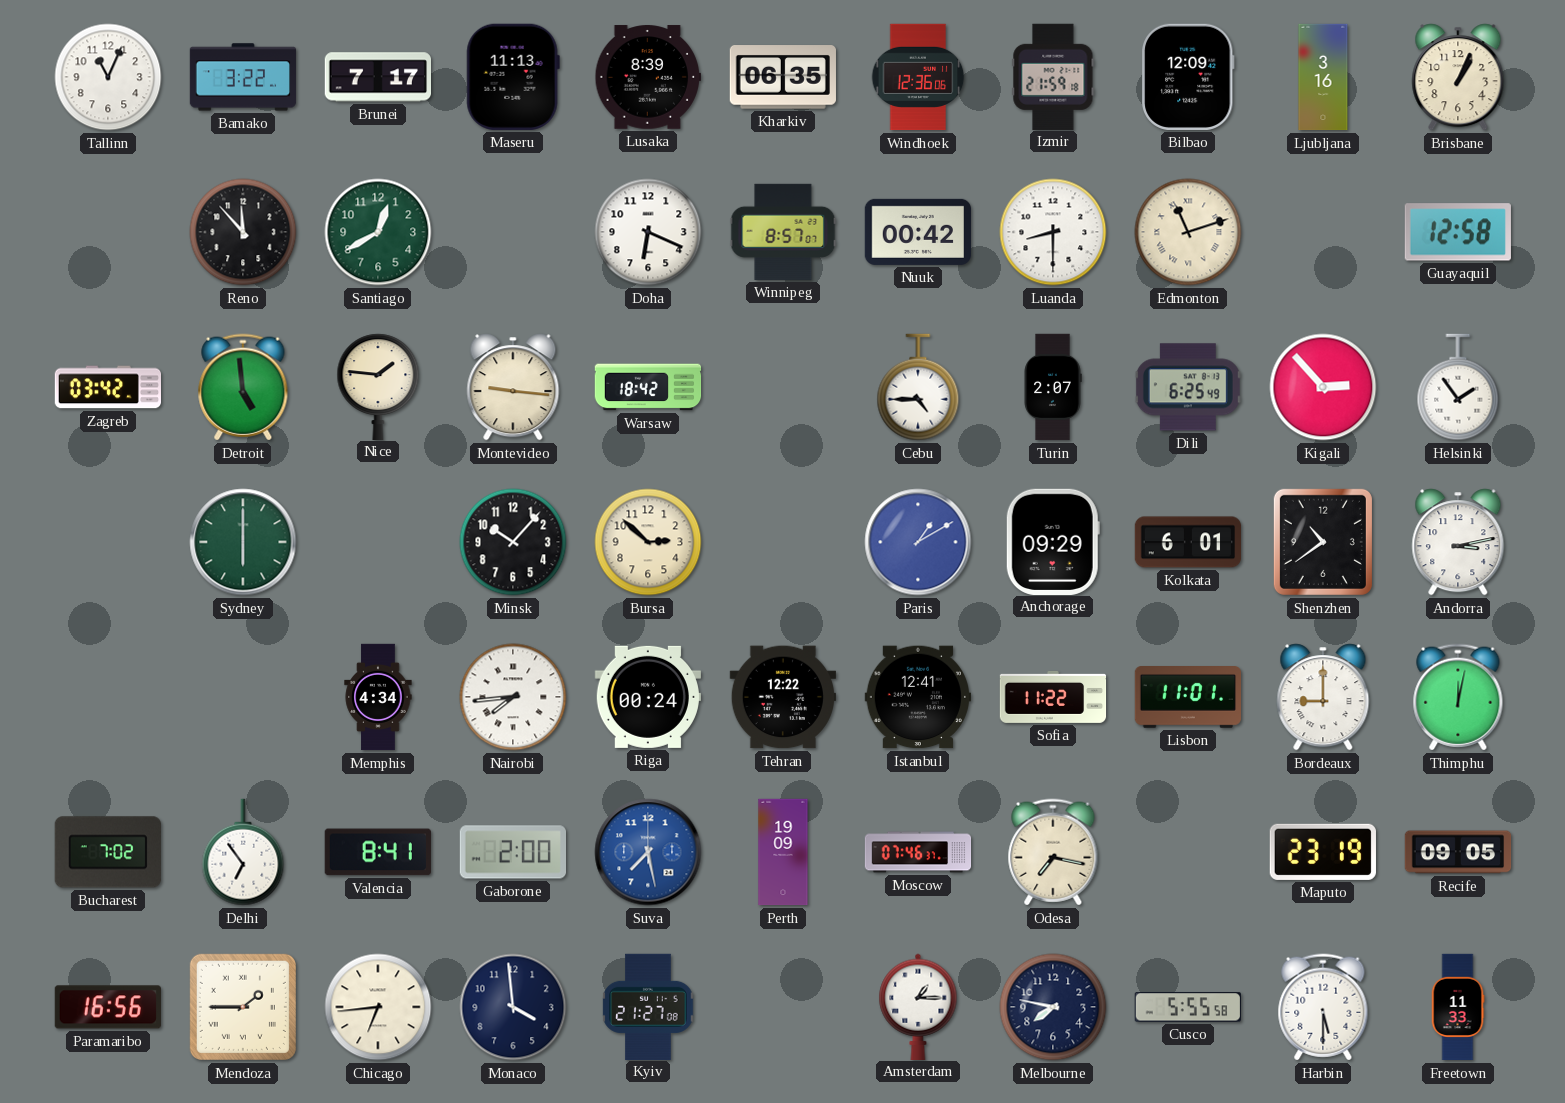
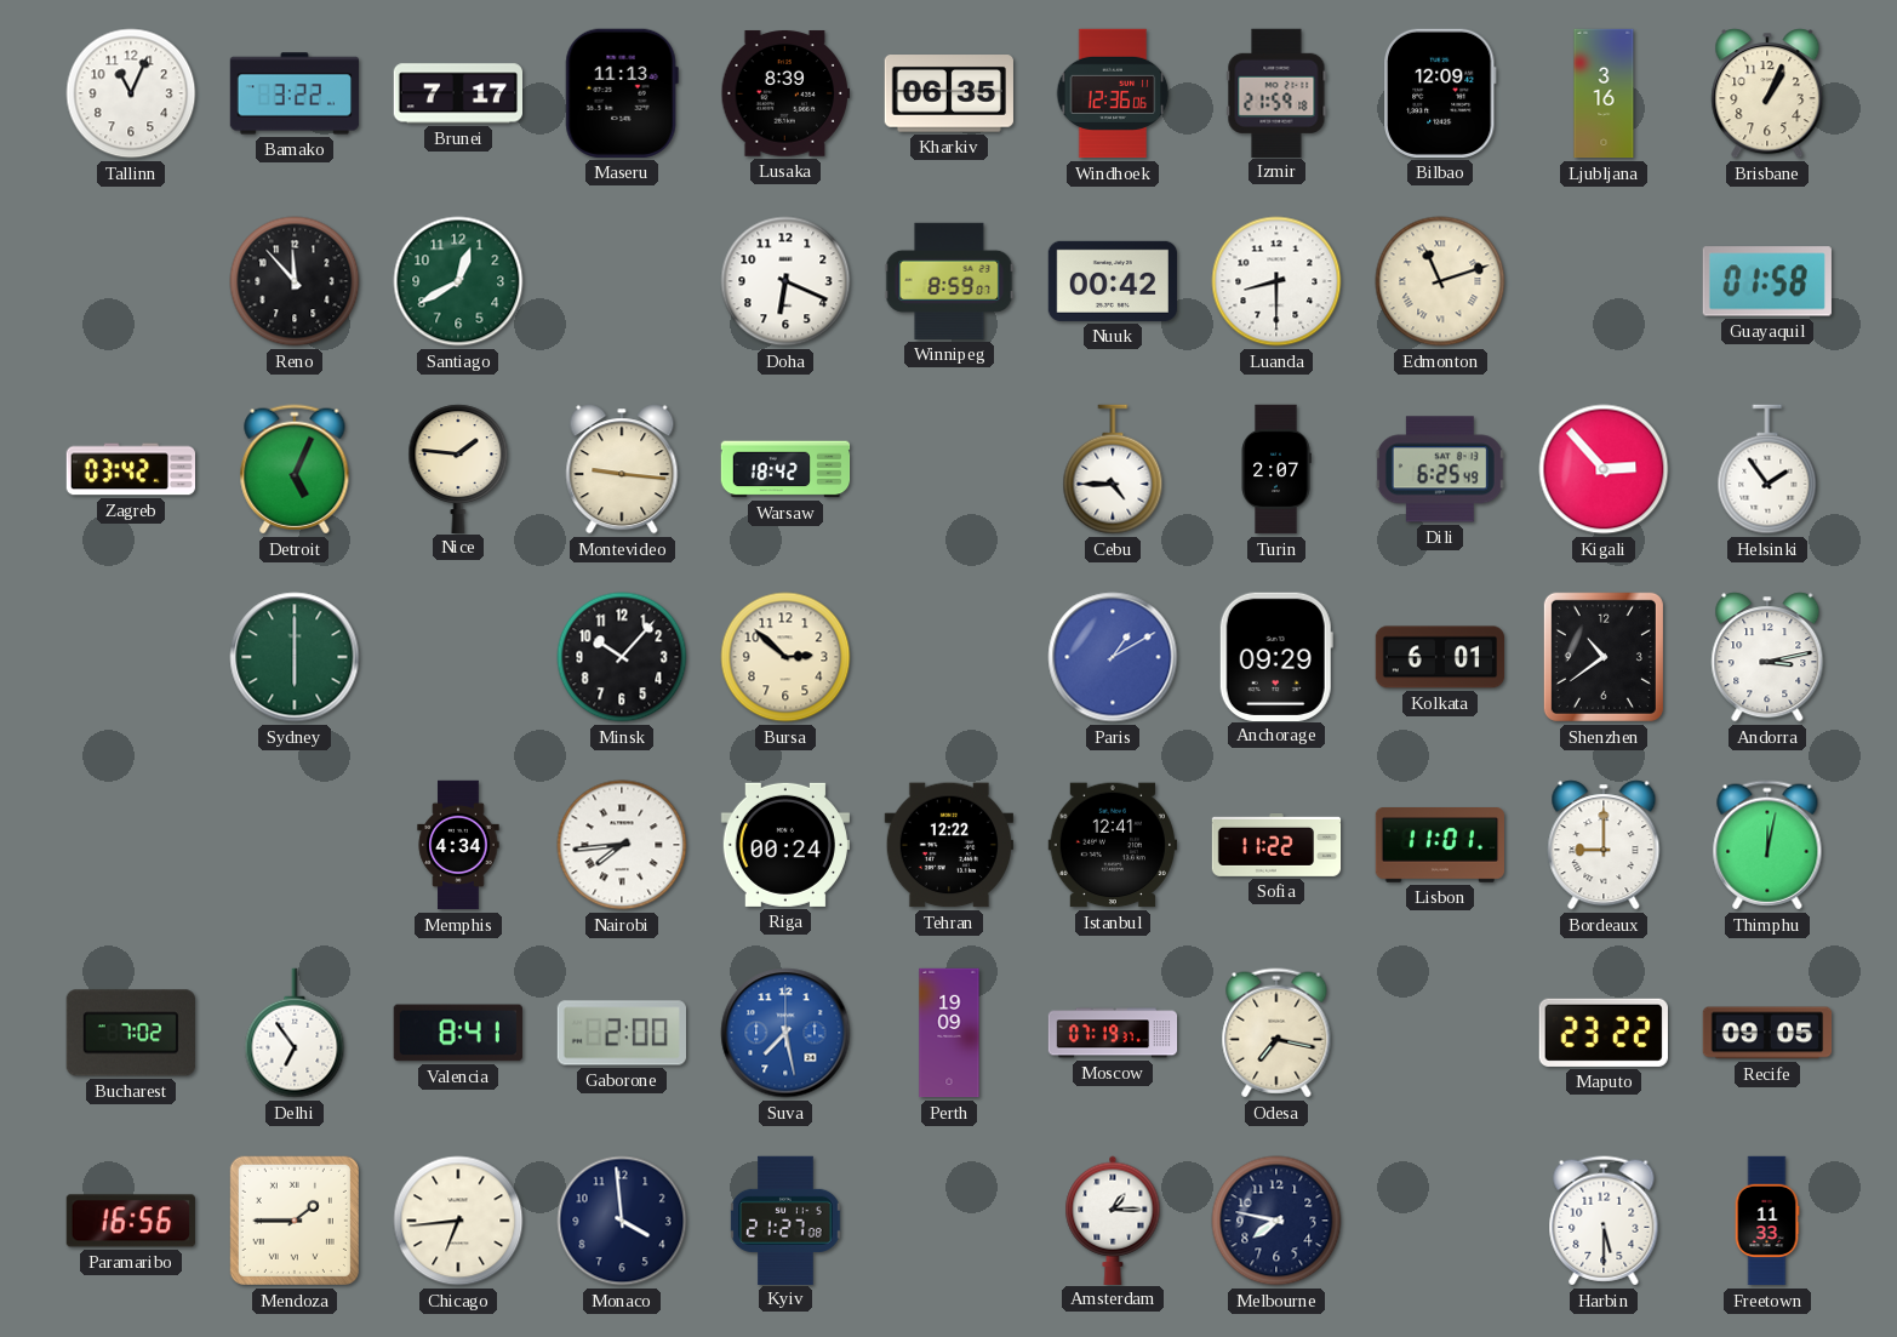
Winnipeg: 8:57 -> 8:59 (949, 281)
Guayaquil: 12:58 -> 01:58 (1767, 281)
Detroit: 4:59 -> 5:04 (295, 469)
Moscow: 07:46 -> 07:19 (1113, 1033)
Maputo: 23:19 -> 23:22 (1604, 1033)
Cusco: 5:55 -> none (1188, 1007)
